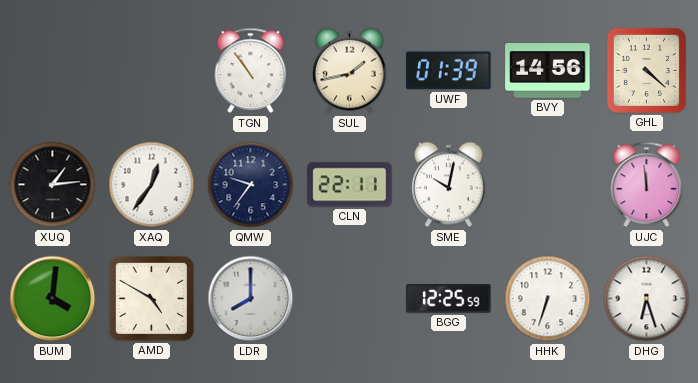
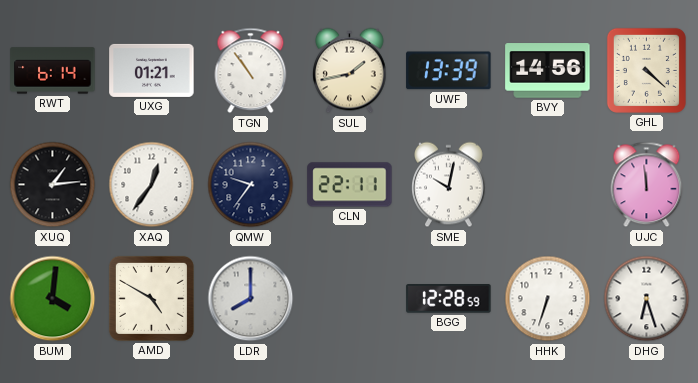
RWT: none -> 6:14 (53, 71)
UXG: none -> 01:21 (152, 70)
UWF: 01:39 -> 13:39 (449, 71)
BGG: 12:25 -> 12:28 (449, 299)
